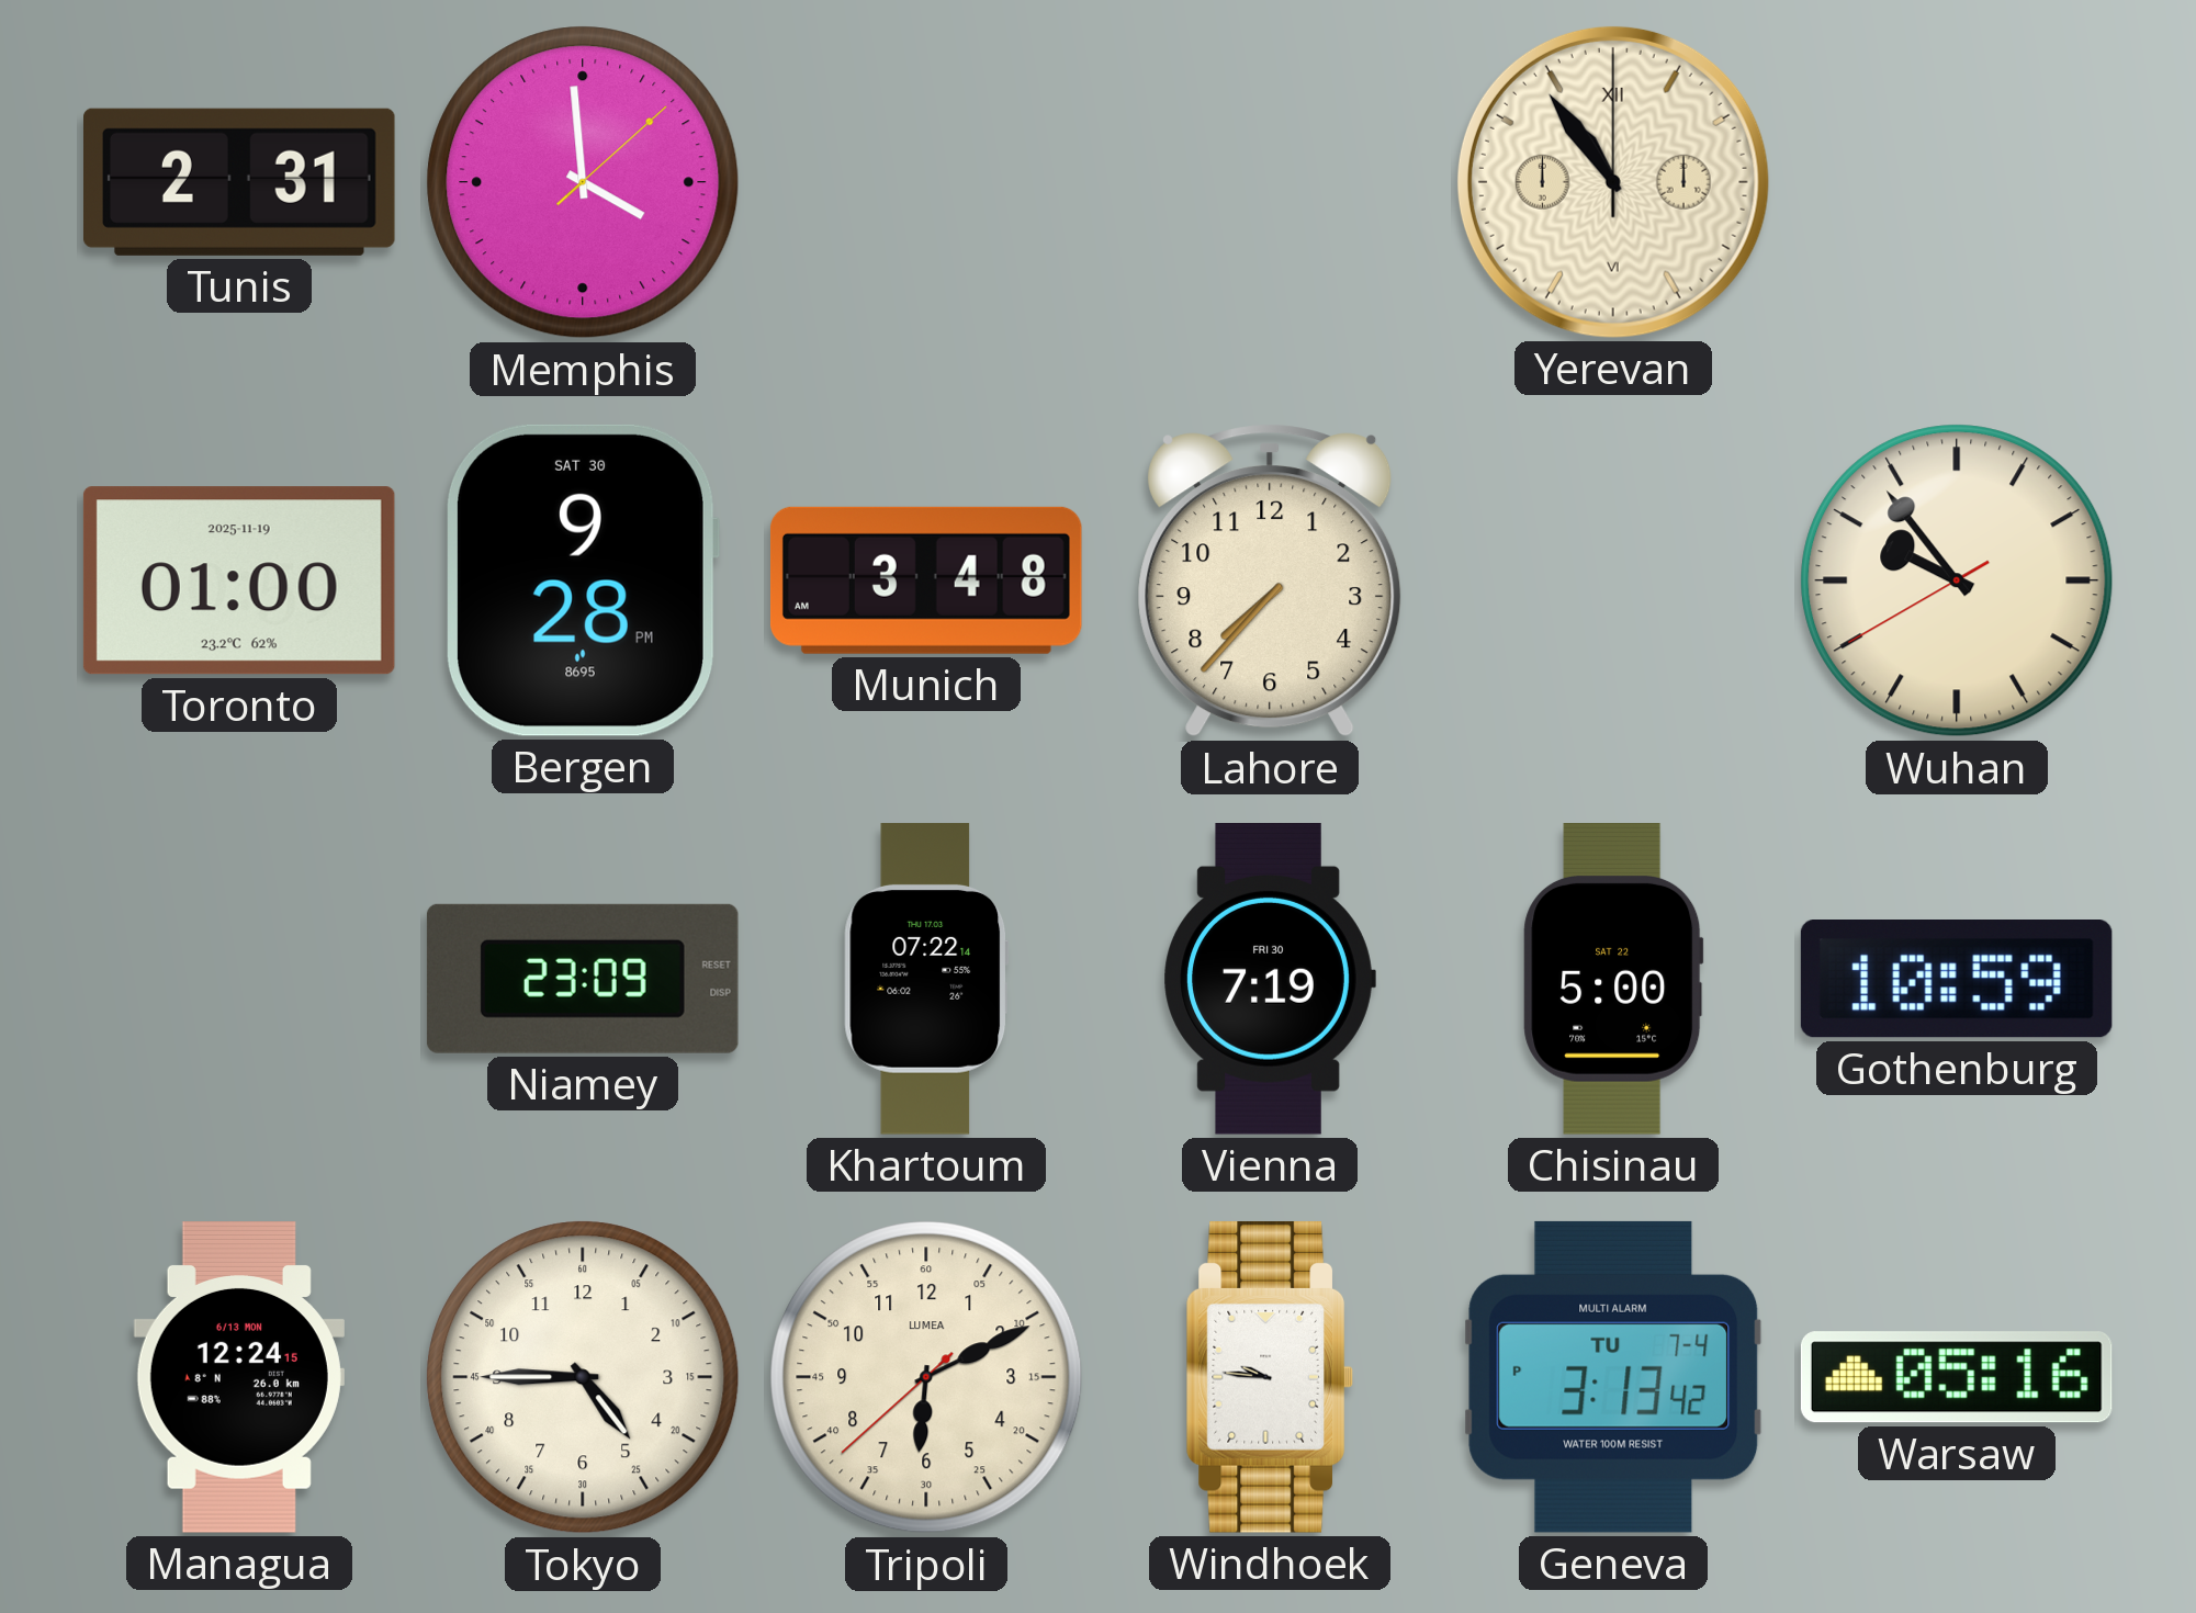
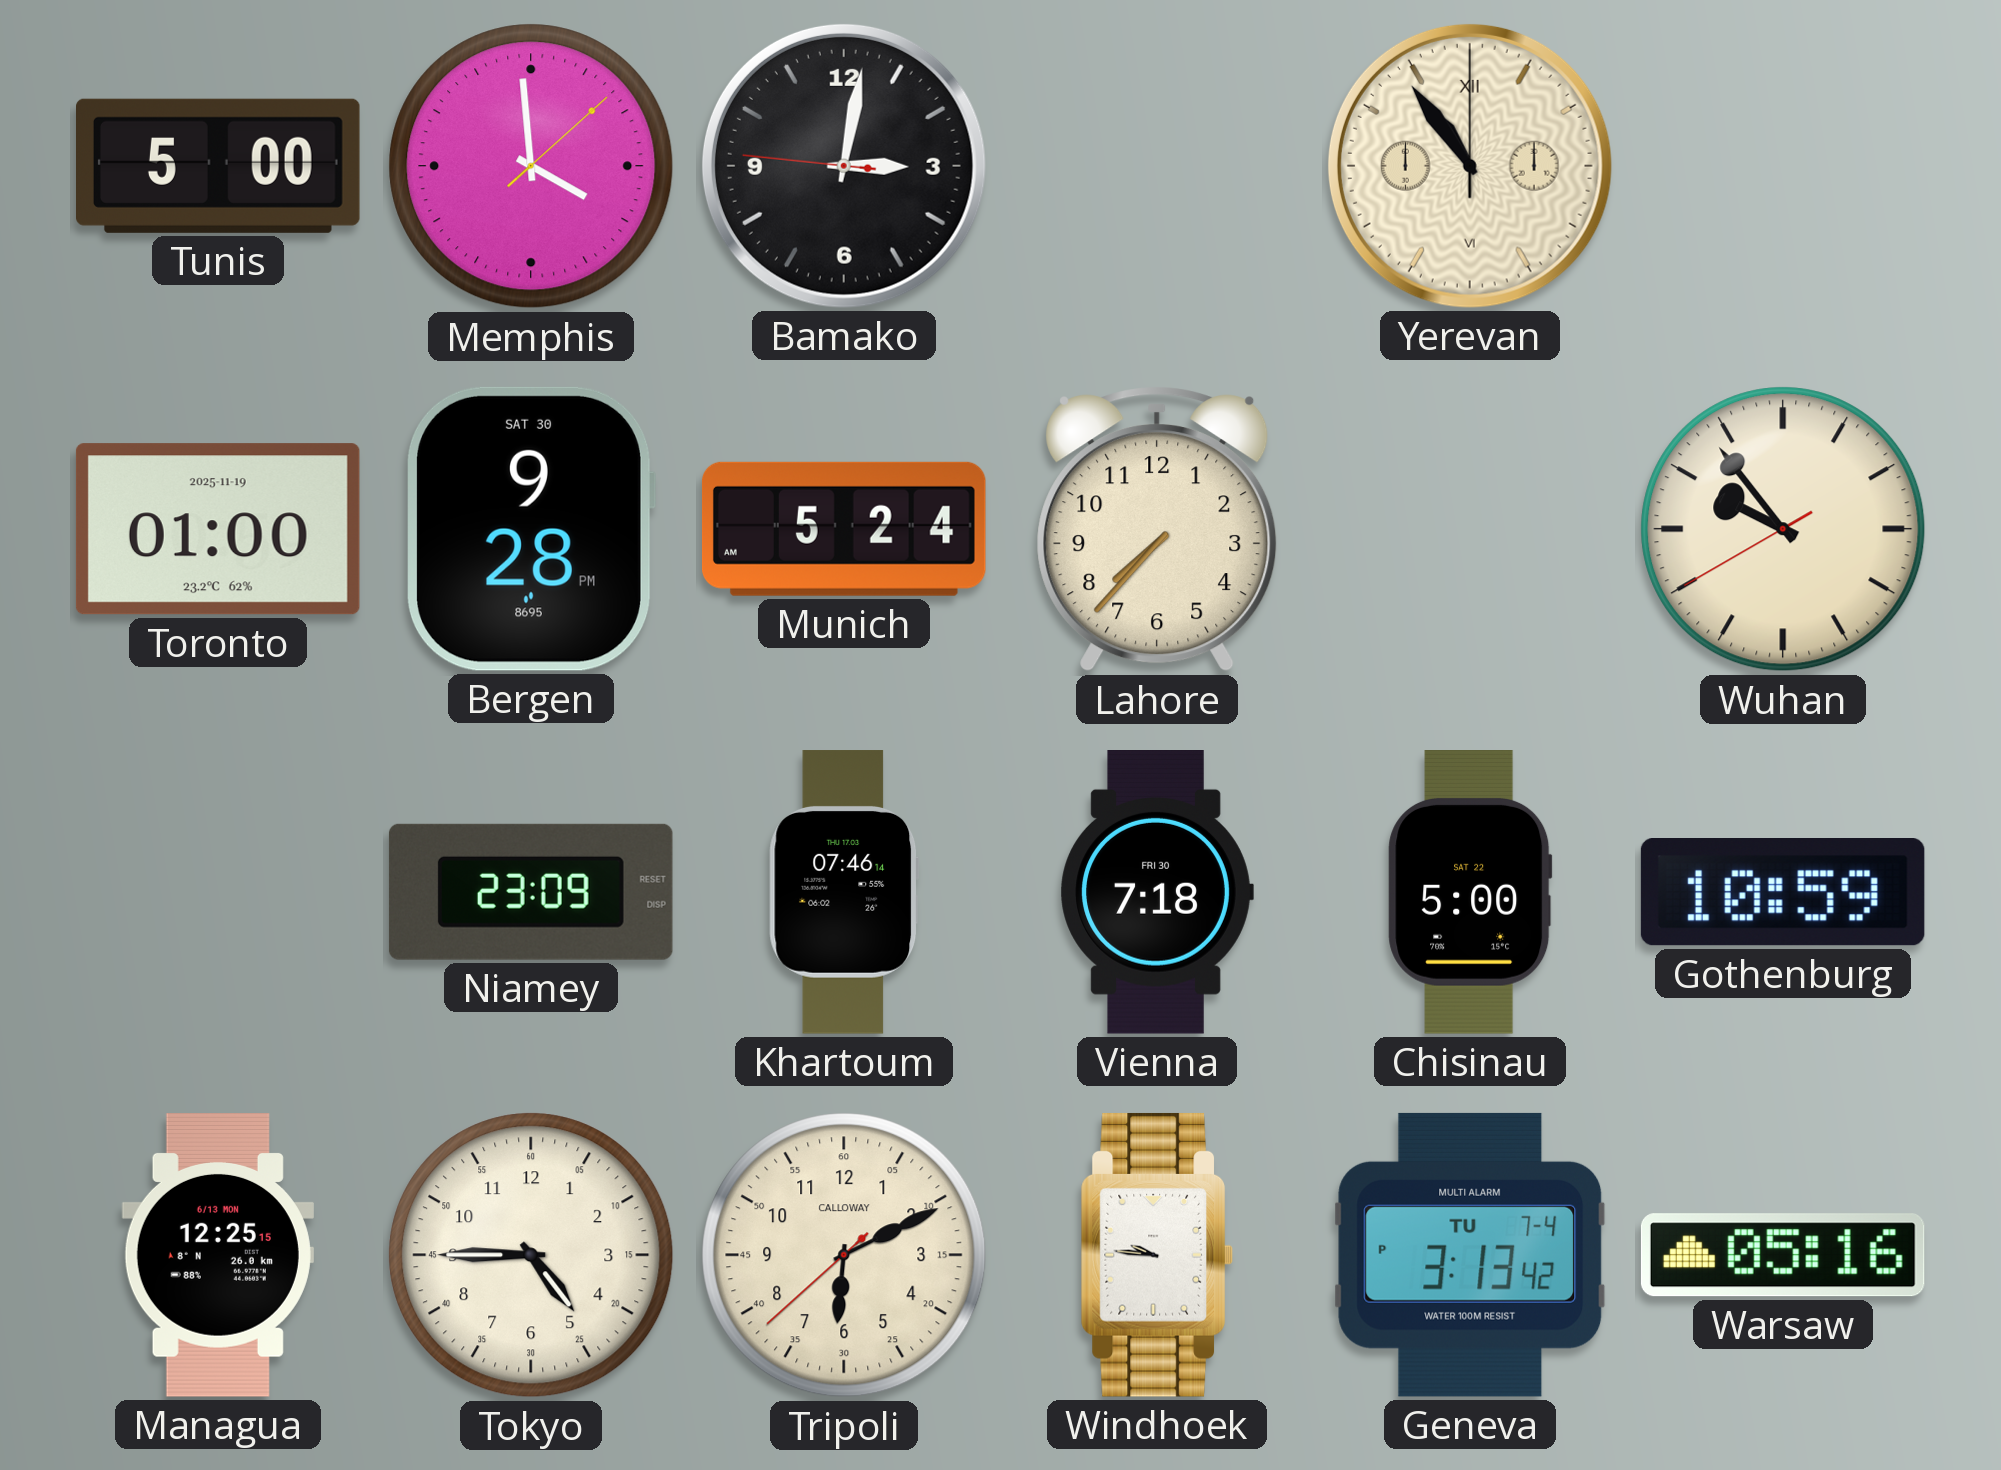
Tunis: 2:31 -> 5:00 (219, 166)
Bamako: none -> 3:01 (844, 166)
Munich: 3:48 -> 5:24 (844, 529)
Khartoum: 07:22 -> 07:46 (844, 892)
Vienna: 7:19 -> 7:18 (1157, 893)
Managua: 12:24 -> 12:25 (218, 1255)
Tripoli brand: LUMEA -> CALLOWAY (844, 1255)
